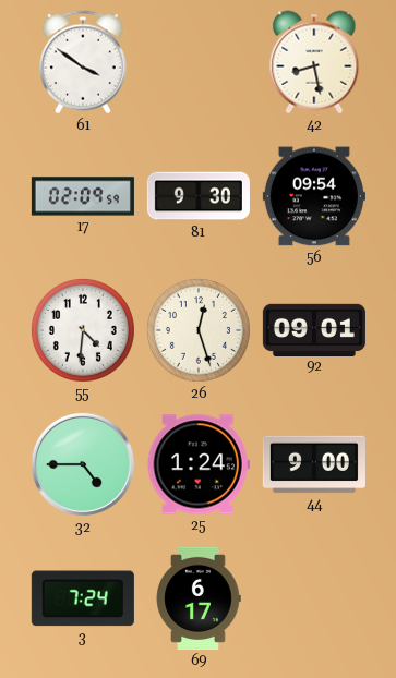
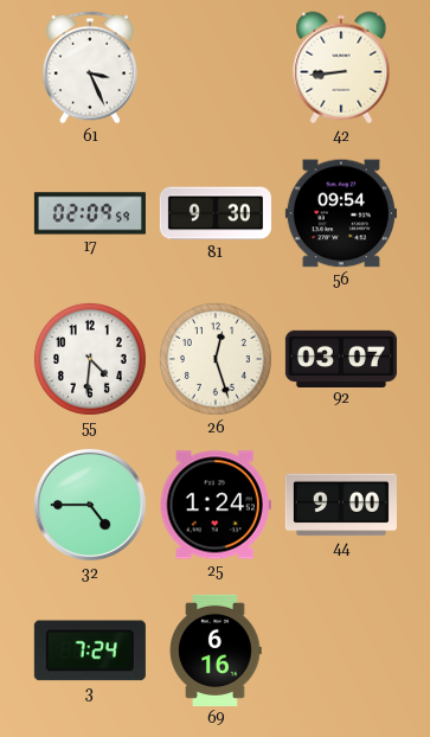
61: 3:51 -> 3:26 (90, 68)
42: 8:28 -> 8:44 (341, 68)
92: 09:01 -> 03:07 (341, 358)
69: 6:17 -> 6:16 (216, 651)
